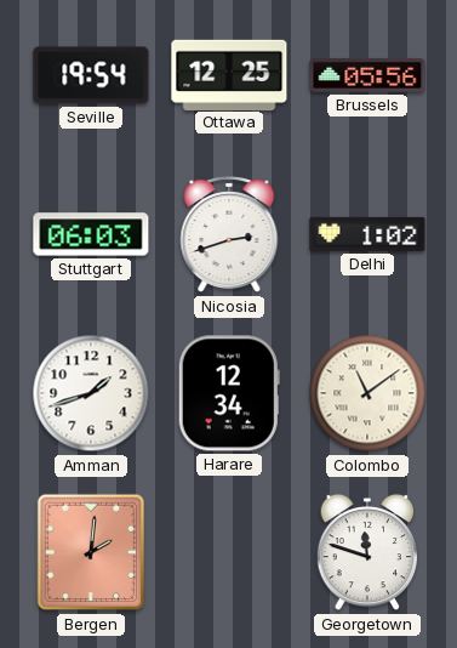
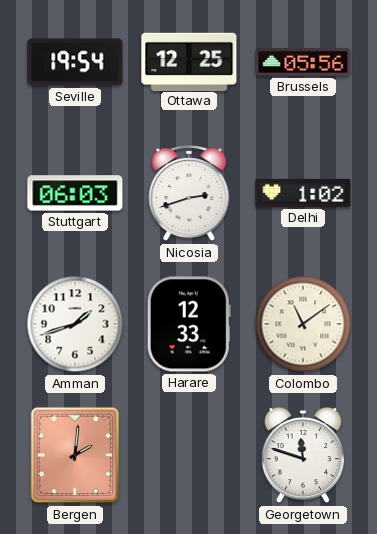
Harare: 12:34 -> 12:33 (189, 324)
